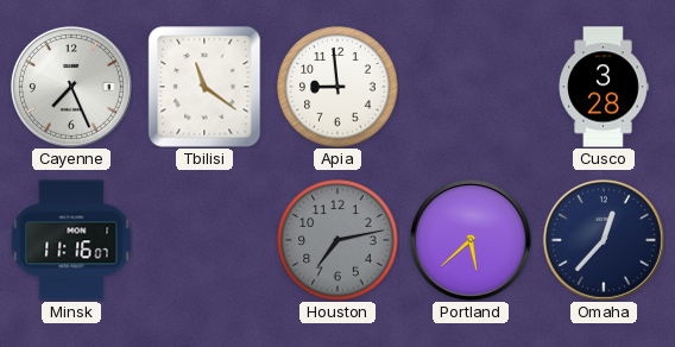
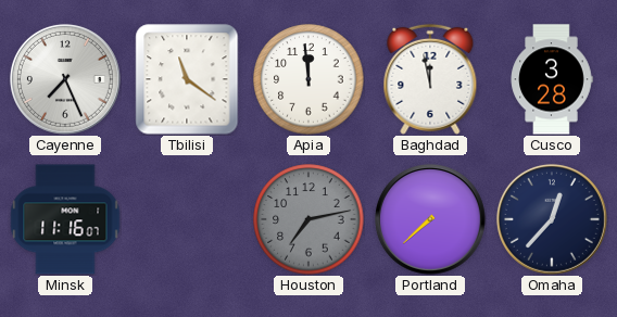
Apia: 8:59 -> 11:59 (308, 79)
Baghdad: none -> 11:58 (430, 79)
Portland: 5:38 -> 7:38 (430, 219)
